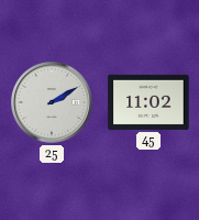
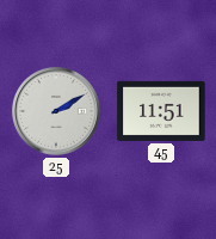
45: 11:02 -> 11:51 (161, 111)
